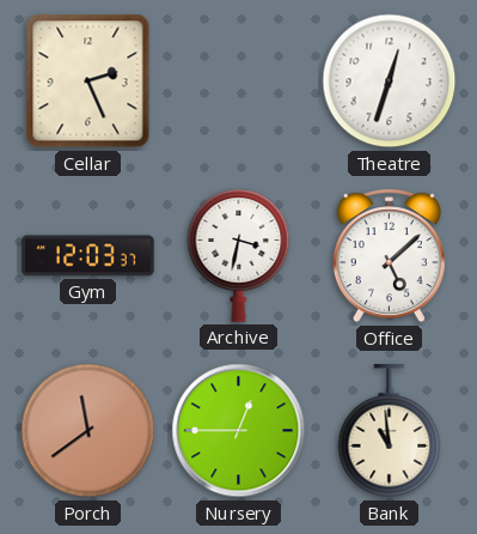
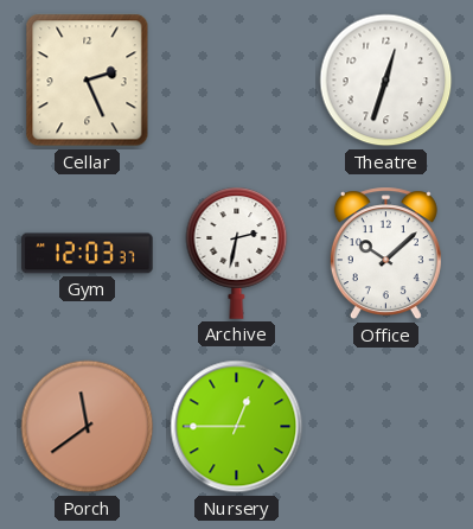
Archive: 3:32 -> 2:32 (237, 253)
Office: 5:08 -> 10:08 (385, 254)
Bank: 10:59 -> none (390, 431)
